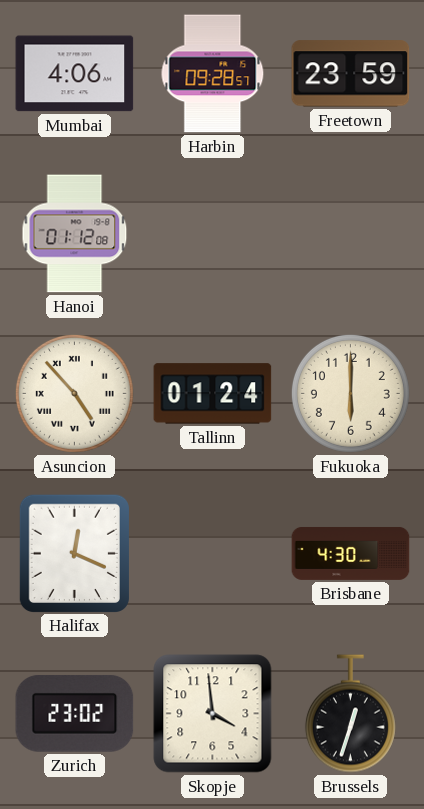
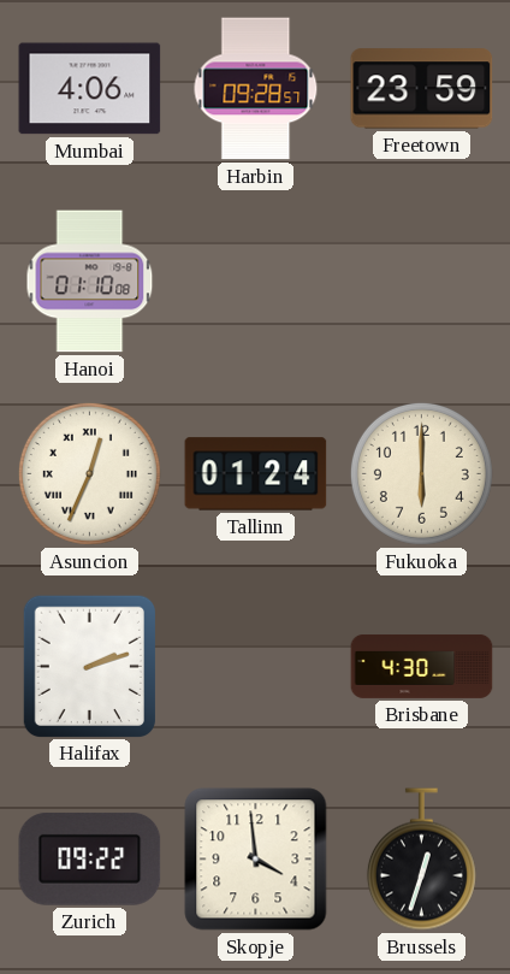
Hanoi: 01:12 -> 01:10 (90, 282)
Asuncion: 4:53 -> 12:34 (89, 473)
Halifax: 12:19 -> 2:12 (89, 666)
Zurich: 23:02 -> 09:22 (90, 860)
